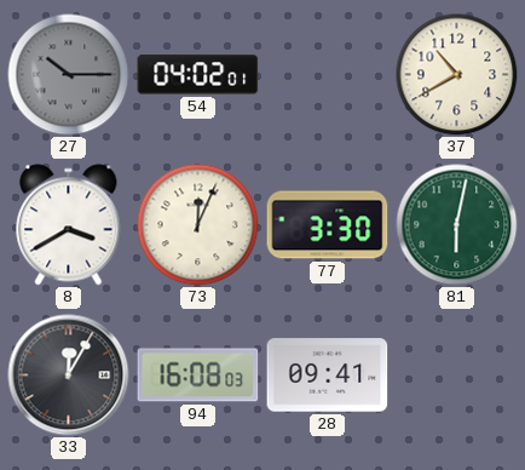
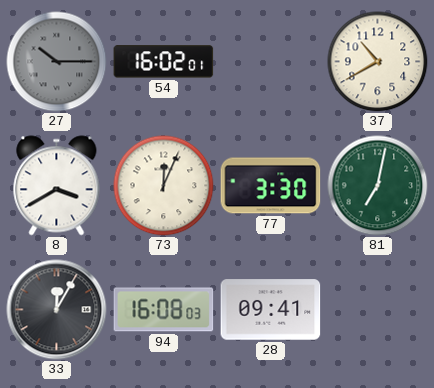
54: 04:02 -> 16:02 (164, 62)
81: 6:02 -> 7:02 (378, 186)
